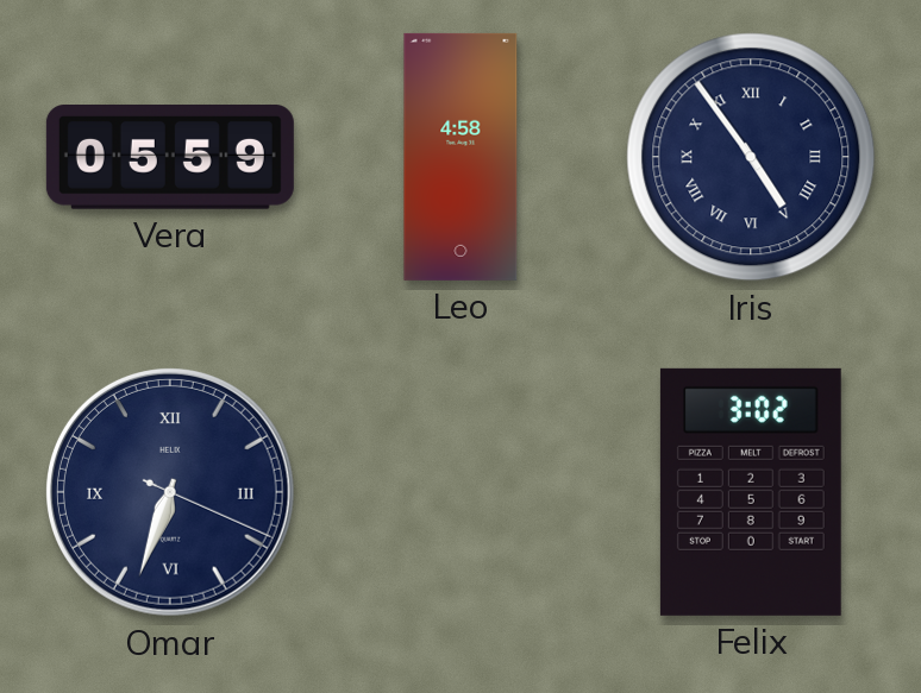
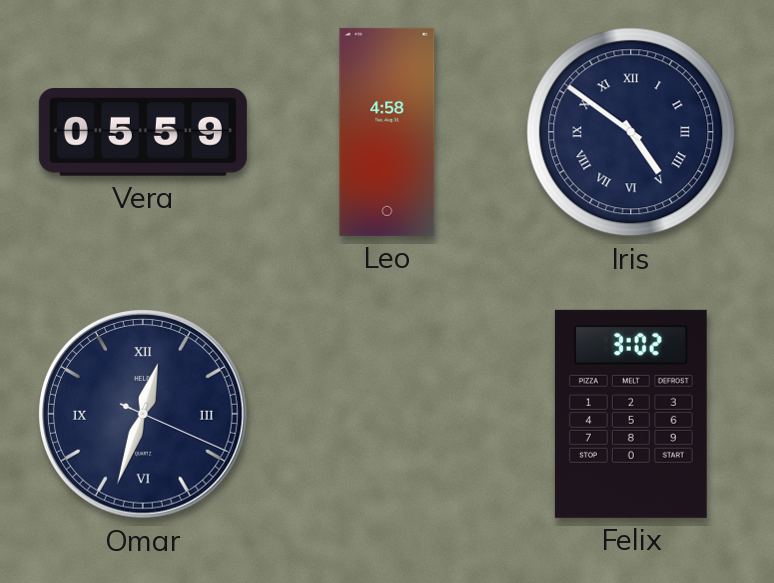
Iris: 4:54 -> 4:51 (631, 132)
Omar: 6:33 -> 12:33 (143, 414)
